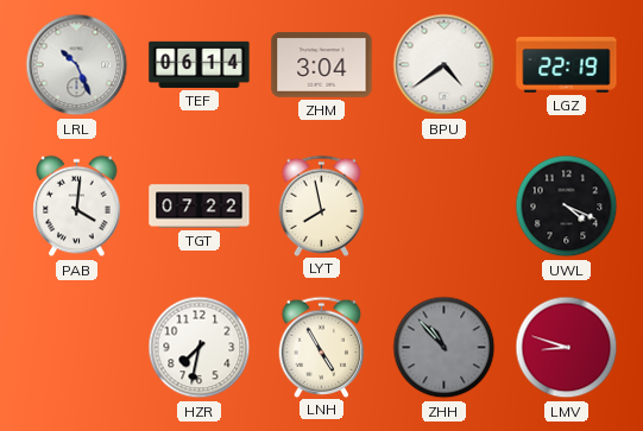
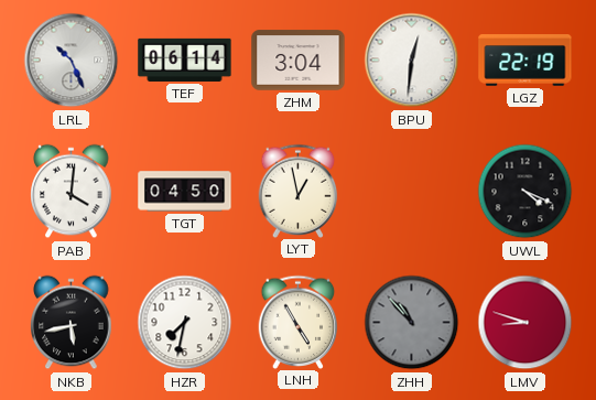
BPU: 4:39 -> 12:31 (412, 61)
TGT: 07:22 -> 04:50 (185, 192)
LYT: 7:58 -> 12:58 (299, 191)
NKB: none -> 5:43 (72, 323)
